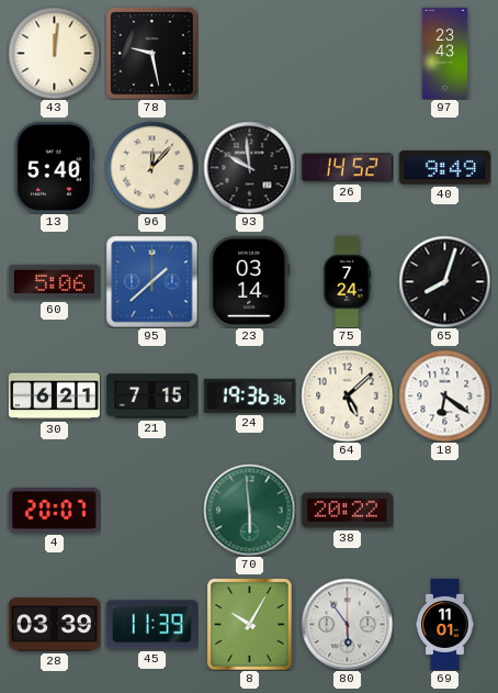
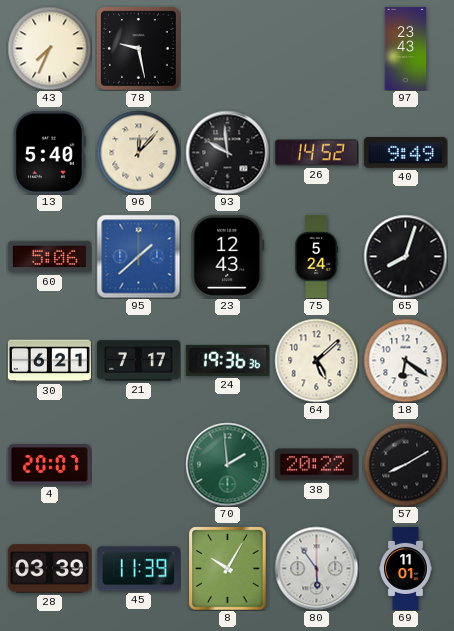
43: 12:01 -> 7:34 (49, 48)
23: 03:14 -> 12:43 (228, 256)
75: 7:24 -> 5:24 (317, 256)
21: 7:15 -> 7:17 (138, 361)
70: 5:59 -> 1:59 (227, 464)
57: none -> 8:10 (405, 464)
